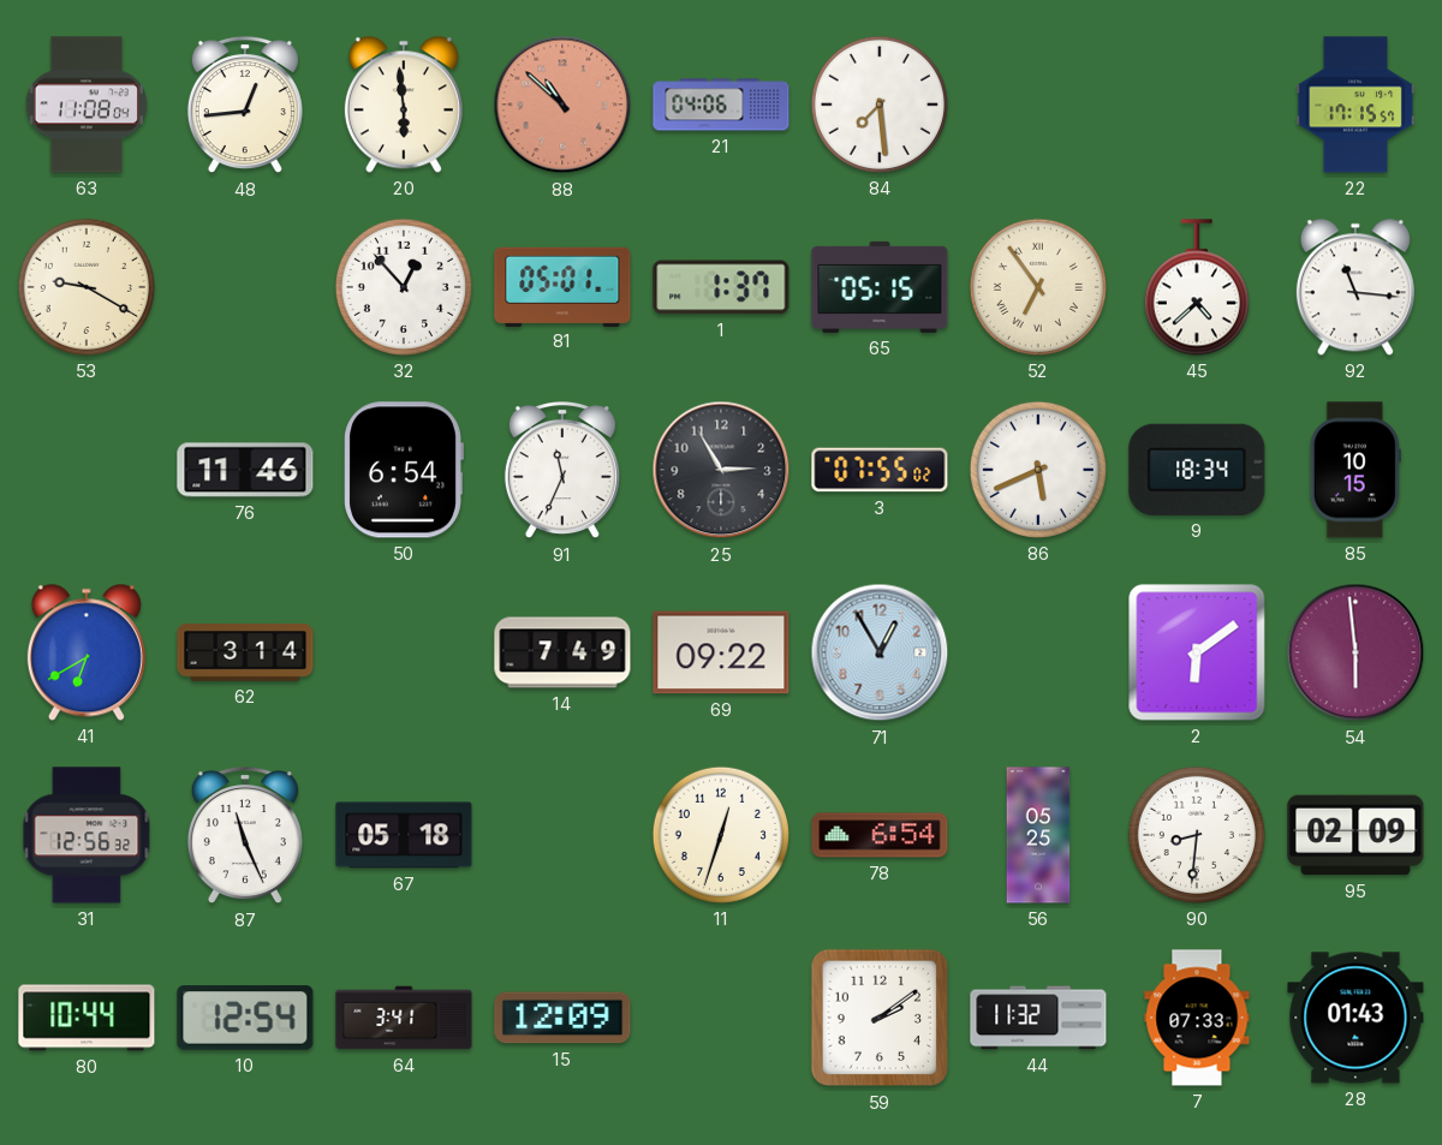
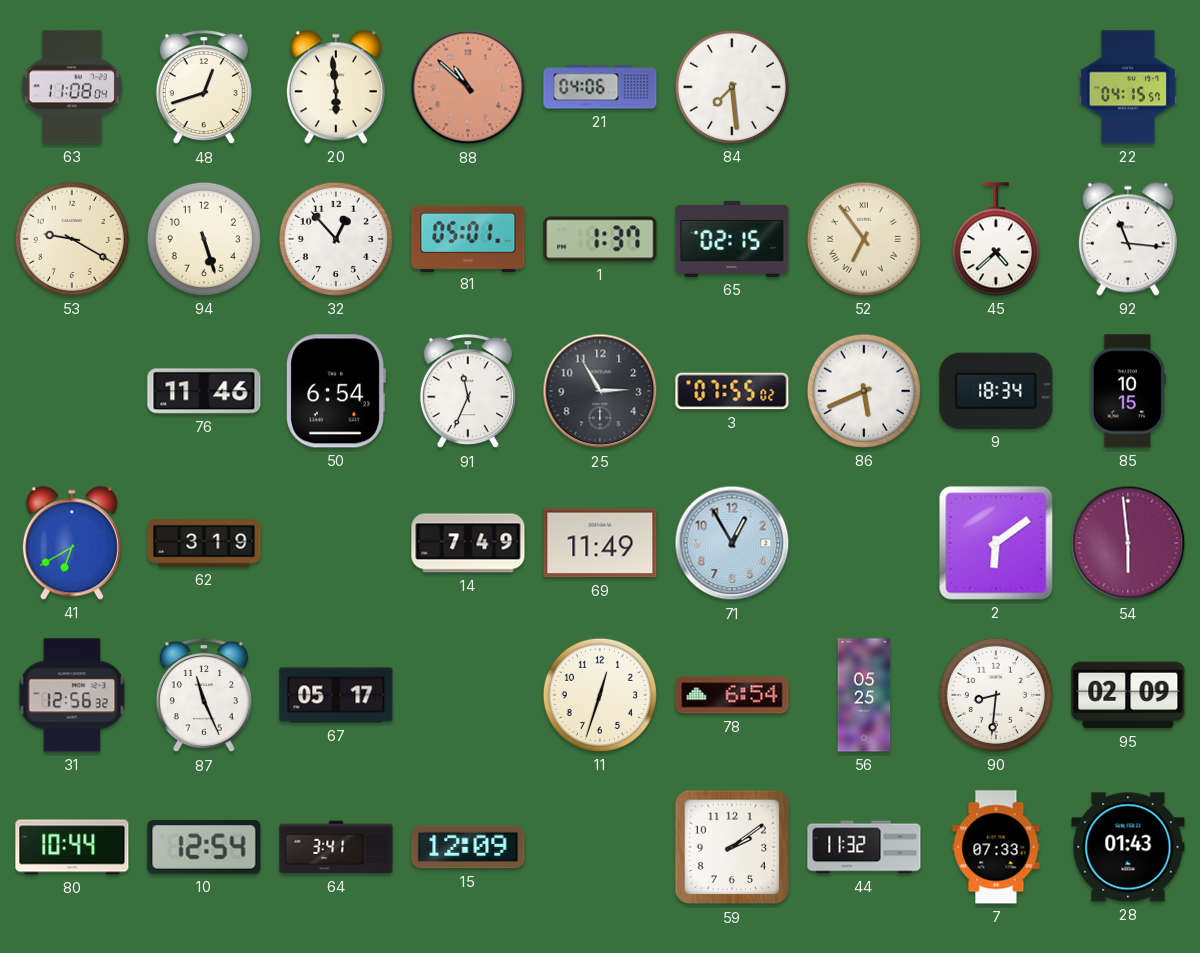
48: 12:44 -> 12:42 (204, 88)
22: 17:15 -> 04:15 (1128, 87)
94: none -> 5:27 (204, 239)
65: 05:15 -> 02:15 (732, 239)
62: 3:14 -> 3:19 (204, 543)
69: 09:22 -> 11:49 (600, 543)
67: 05:18 -> 05:17 (336, 695)
